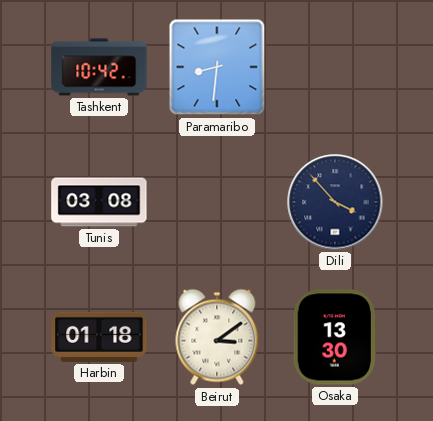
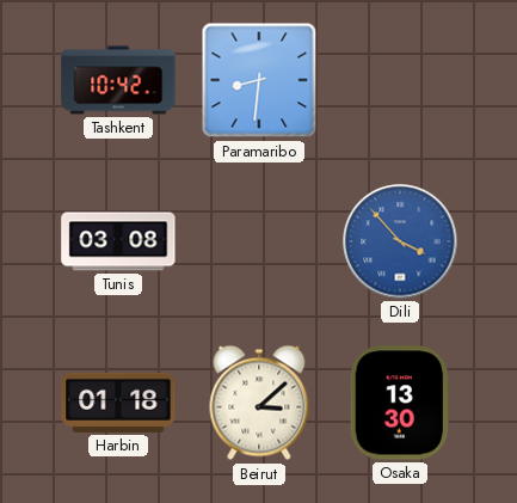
Dili dial: navy -> blue (400, 241)
Beirut: 3:09 -> 3:08 (259, 403)
